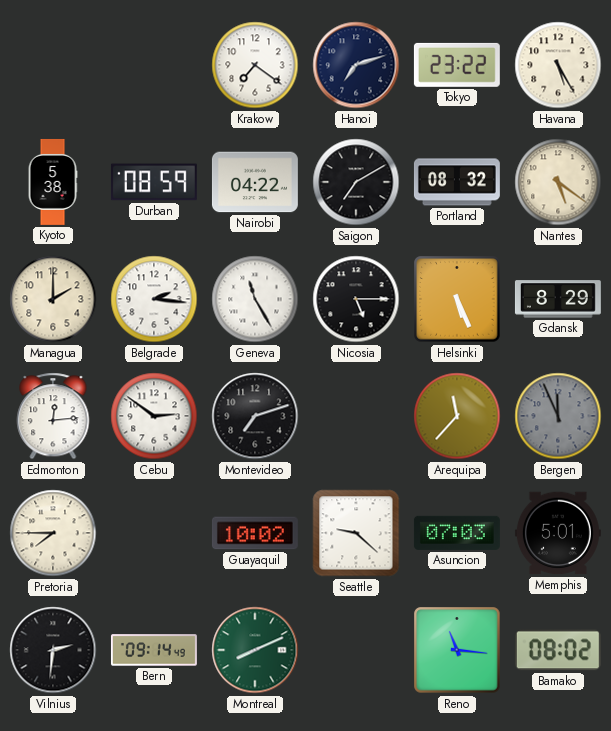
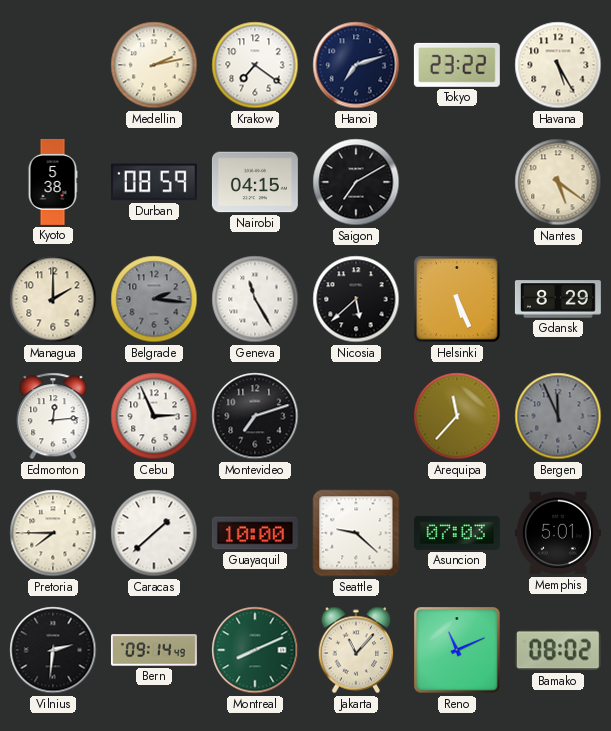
Medellin: none -> 2:13 (154, 65)
Nairobi: 04:22 -> 04:15 (255, 182)
Portland: 08:32 -> none (457, 182)
Belgrade dial: white -> grey (154, 299)
Nicosia: 5:15 -> 5:38 (356, 299)
Cebu: 2:51 -> 2:56 (154, 416)
Caracas: none -> 1:38 (154, 533)
Guayaquil: 10:02 -> 10:00 (255, 533)
Jakarta: none -> 11:07 (356, 650)
Reno: 11:16 -> 11:11 (457, 650)
